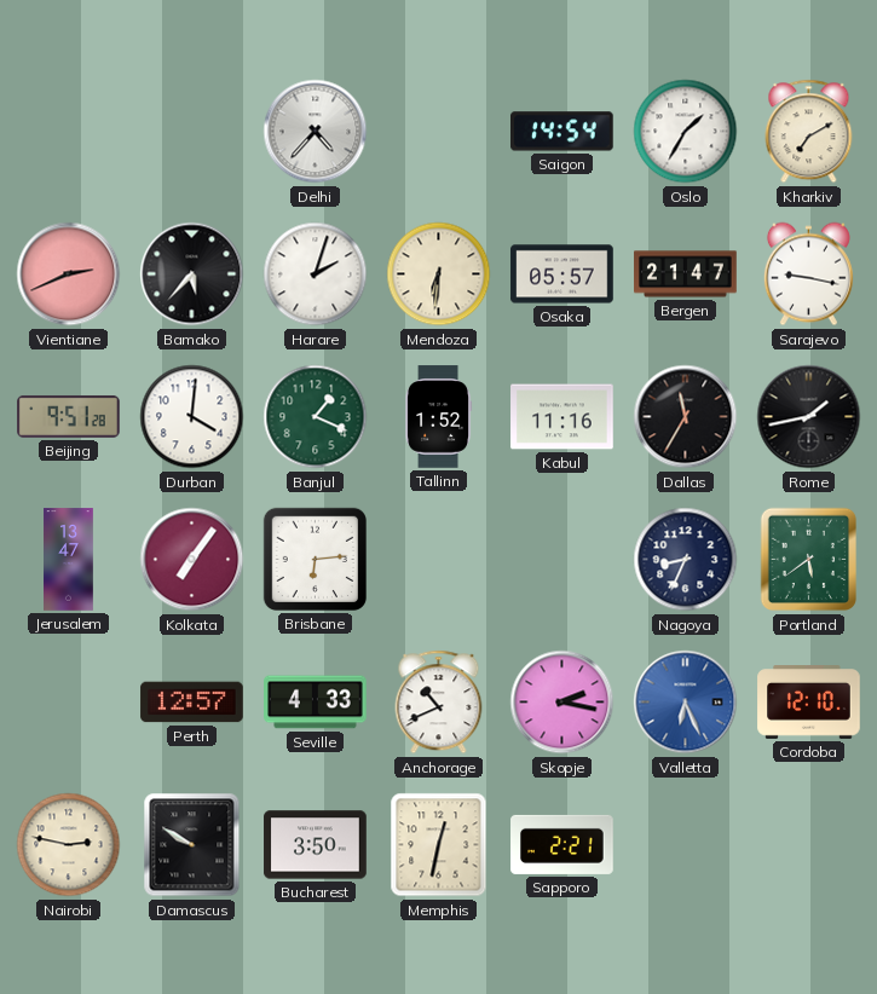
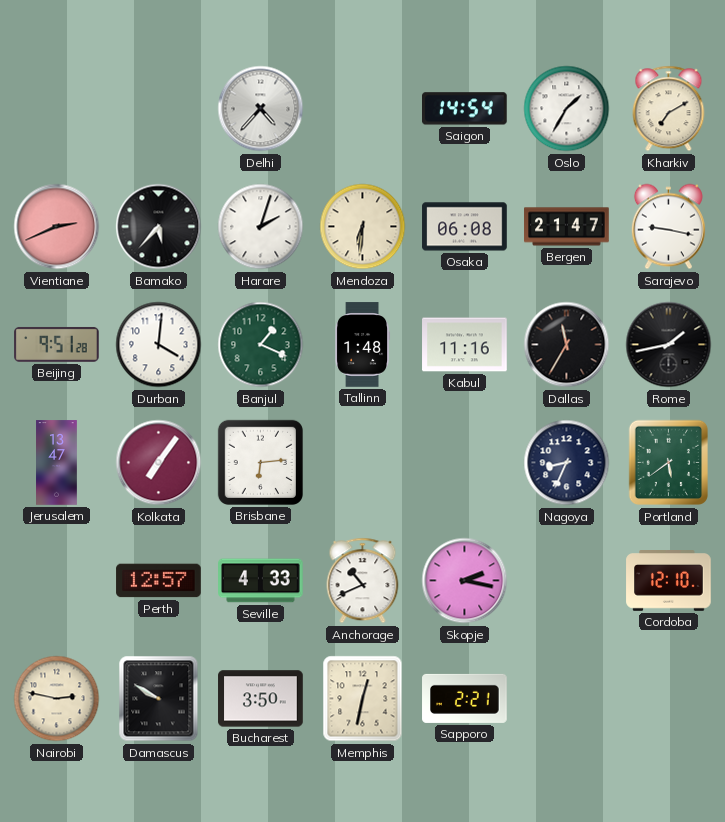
Osaka: 05:57 -> 06:08 (465, 227)
Tallinn: 1:52 -> 1:48 (363, 345)
Valletta: 6:26 -> none (686, 703)
